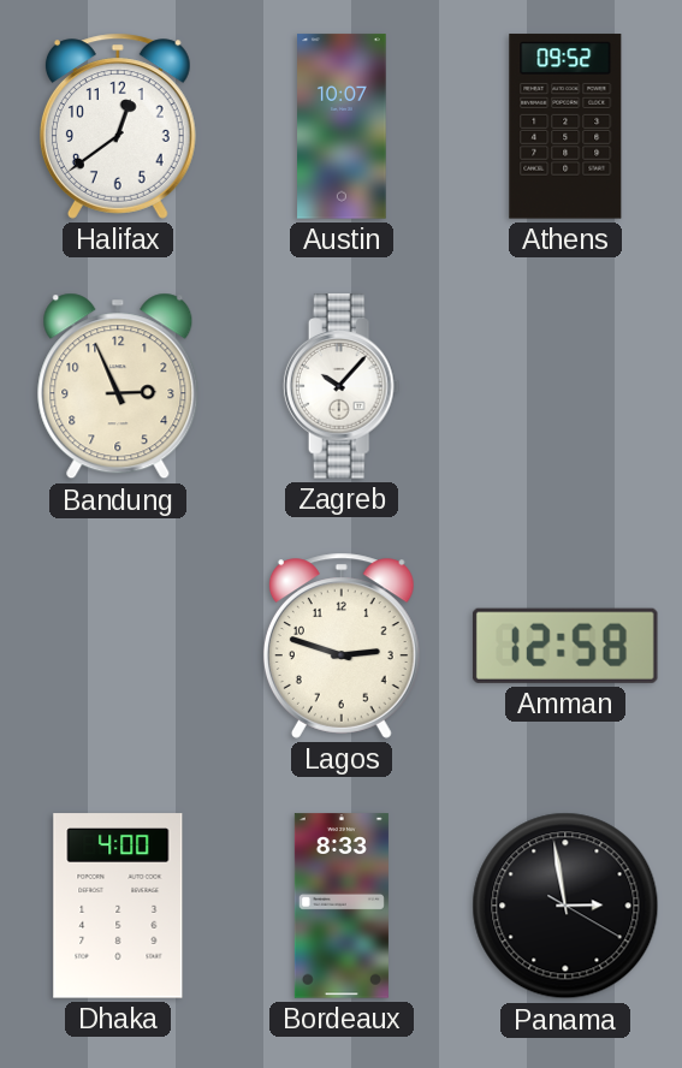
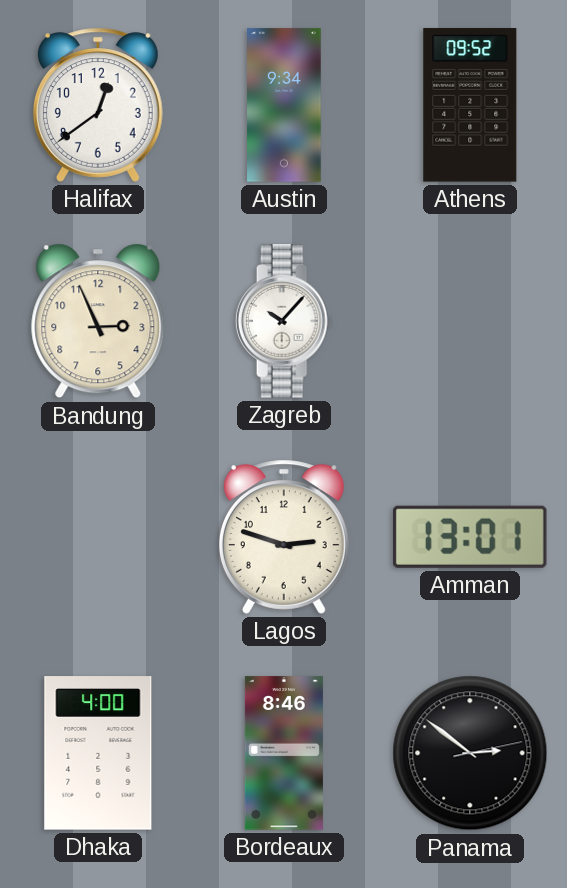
Austin: 10:07 -> 9:34 (284, 105)
Amman: 12:58 -> 13:01 (470, 537)
Bordeaux: 8:33 -> 8:46 (284, 753)
Panama: 2:58 -> 2:51 (470, 753)
